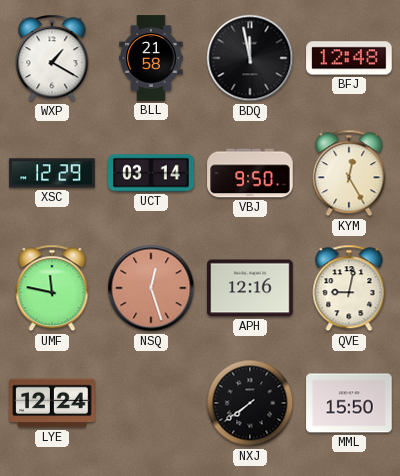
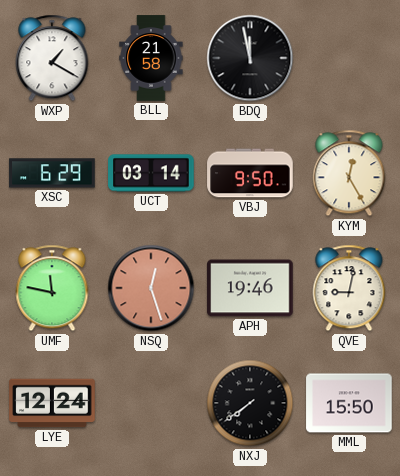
BFJ: 12:48 -> none (349, 58)
XSC: 12:29 -> 6:29 (52, 173)
APH: 12:16 -> 19:46 (250, 288)
